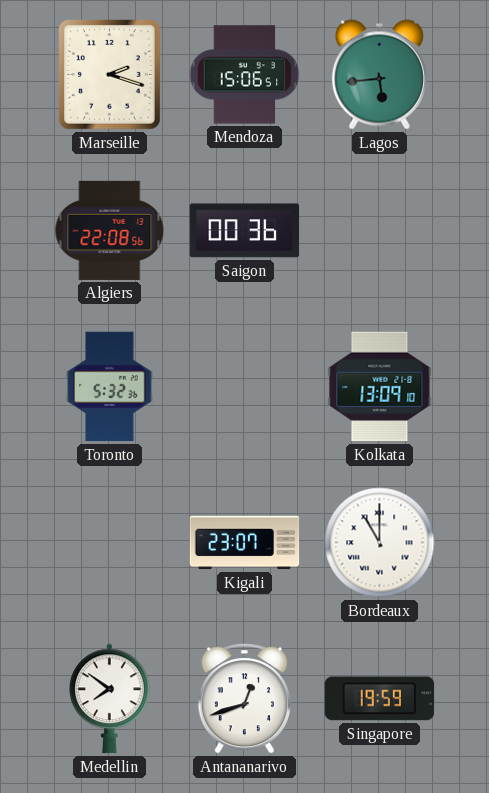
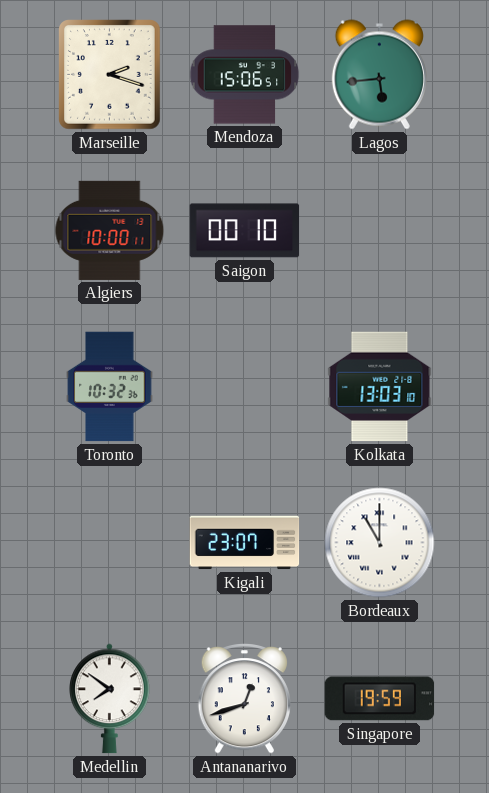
Algiers: 22:08 -> 10:00 (110, 230)
Saigon: 00:36 -> 00:10 (245, 231)
Toronto: 5:32 -> 10:32 (110, 387)
Kolkata: 13:09 -> 13:03 (380, 387)
